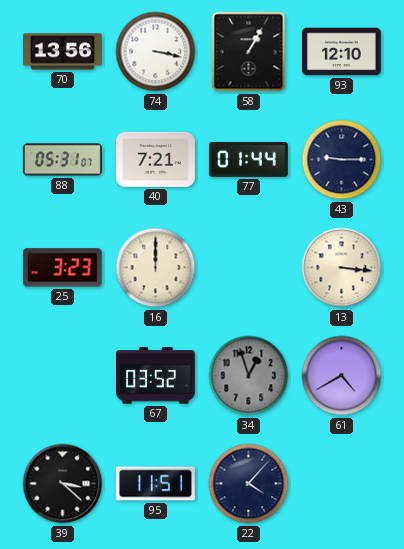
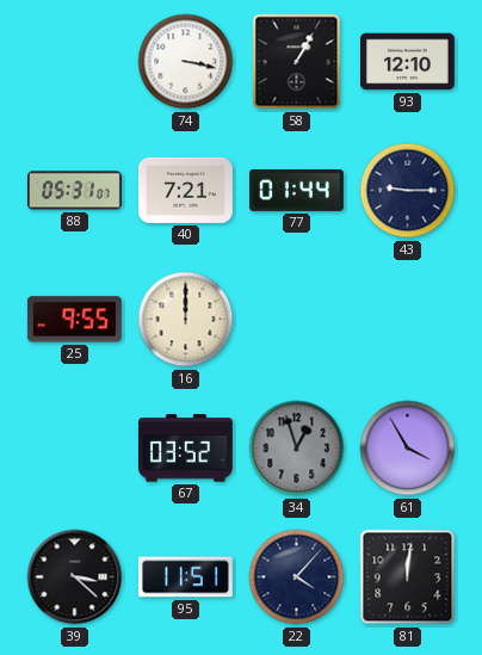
70: 13:56 -> none (63, 52)
25: 3:23 -> 9:55 (74, 320)
13: 3:16 -> none (342, 268)
61: 4:40 -> 3:55 (408, 449)
81: none -> 12:01 (408, 577)
